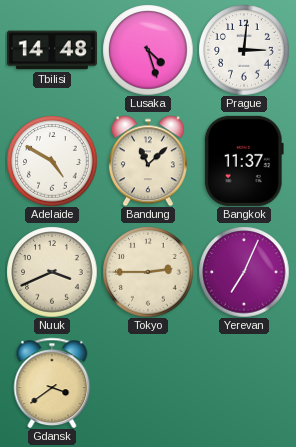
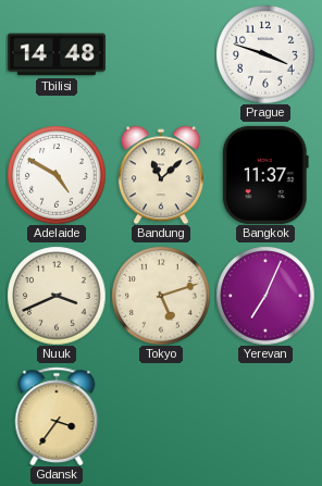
Lusaka: 4:27 -> none (148, 50)
Prague: 3:01 -> 3:48 (265, 54)
Tokyo: 2:45 -> 5:12 (161, 296)
Gdansk: 3:39 -> 3:36 (57, 416)
